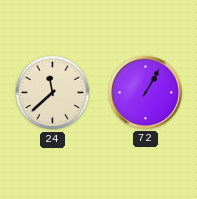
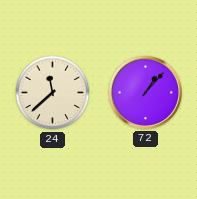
72: 1:05 -> 1:07 (145, 92)
